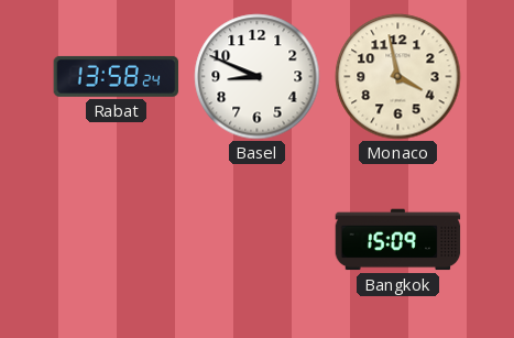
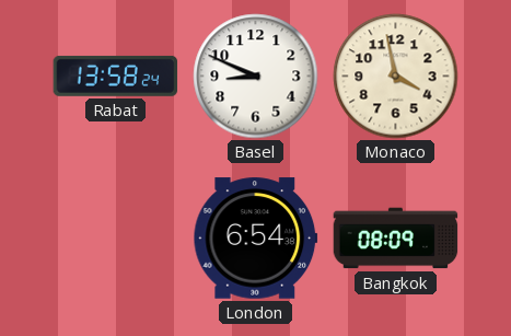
London: none -> 6:54 (256, 239)
Bangkok: 15:09 -> 08:09 (396, 239)
